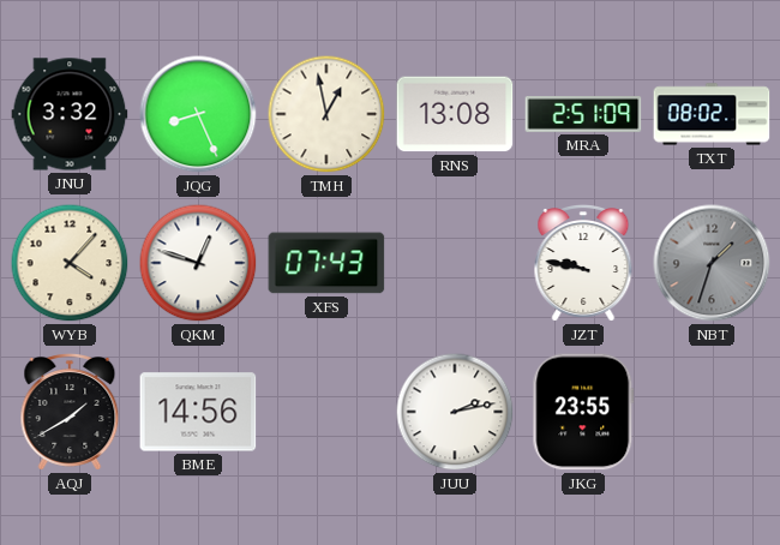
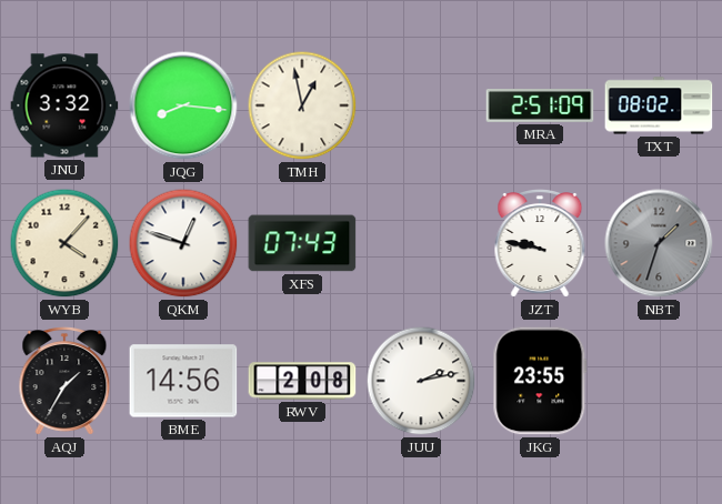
JQG: 8:26 -> 8:16 (183, 105)
RNS: 13:08 -> none (455, 114)
AQJ: 1:40 -> 1:35 (64, 382)
RWV: none -> 2:08 (302, 381)
